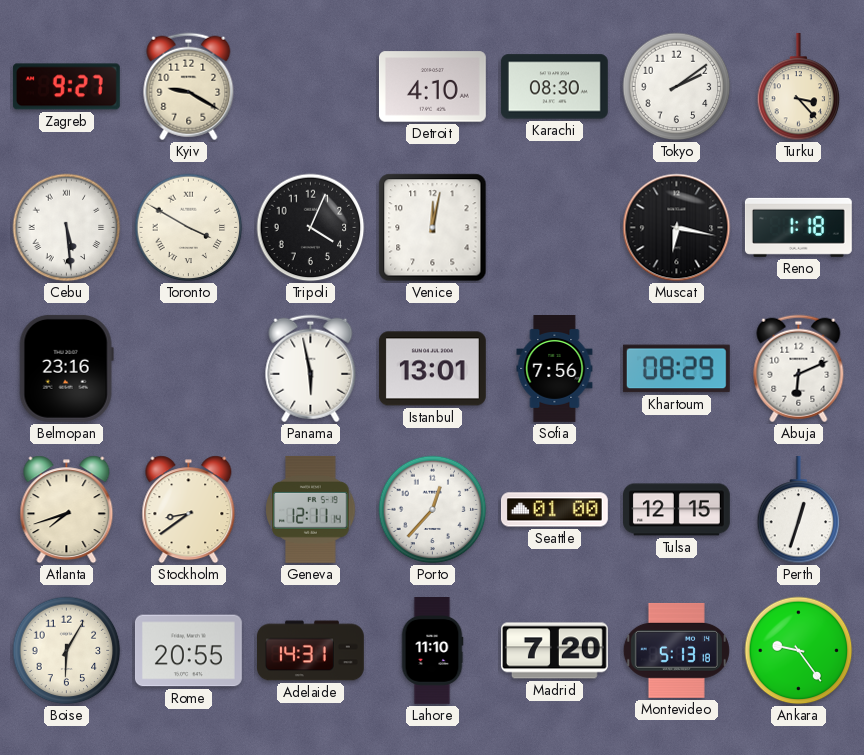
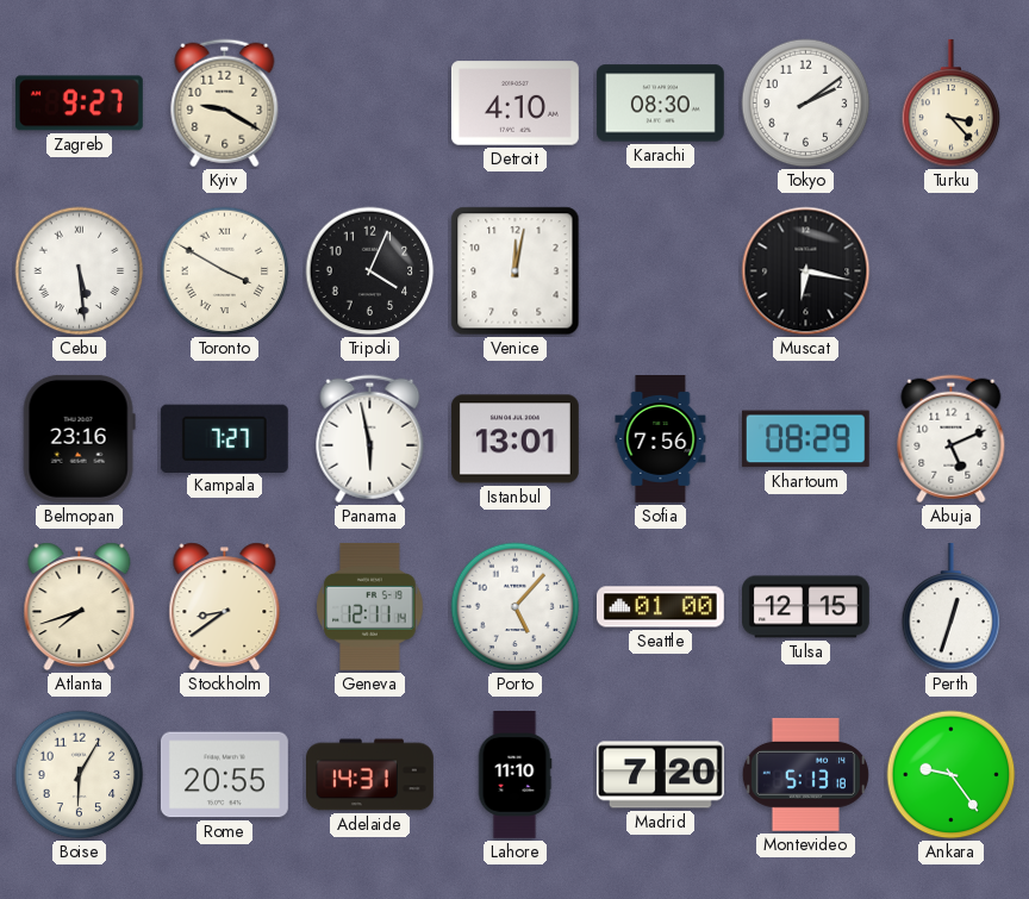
Reno: 1:18 -> none (798, 227)
Kampala: none -> 7:27 (224, 438)
Abuja: 6:11 -> 5:11 (952, 439)
Porto: 12:37 -> 5:07 (516, 607)
